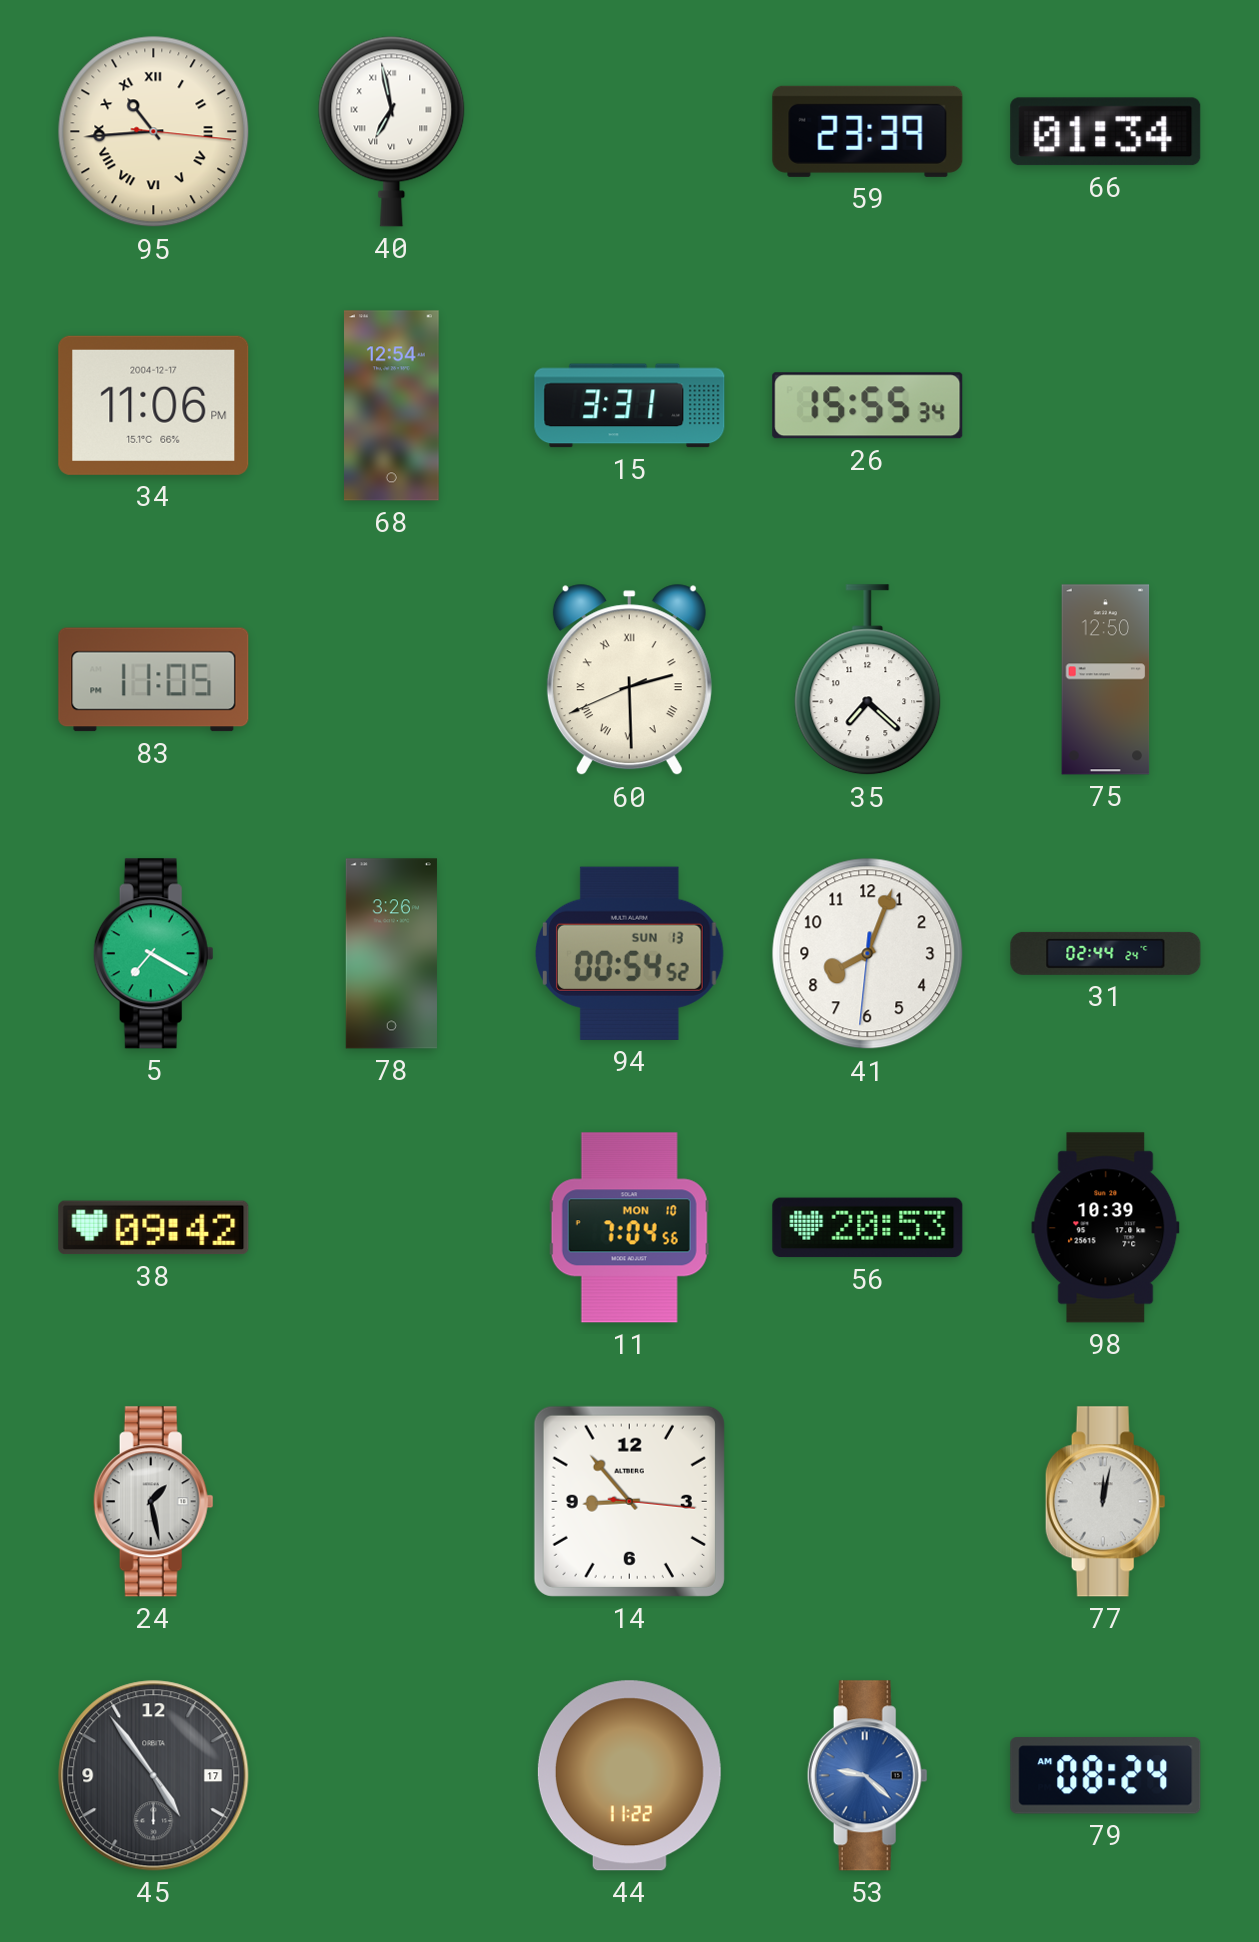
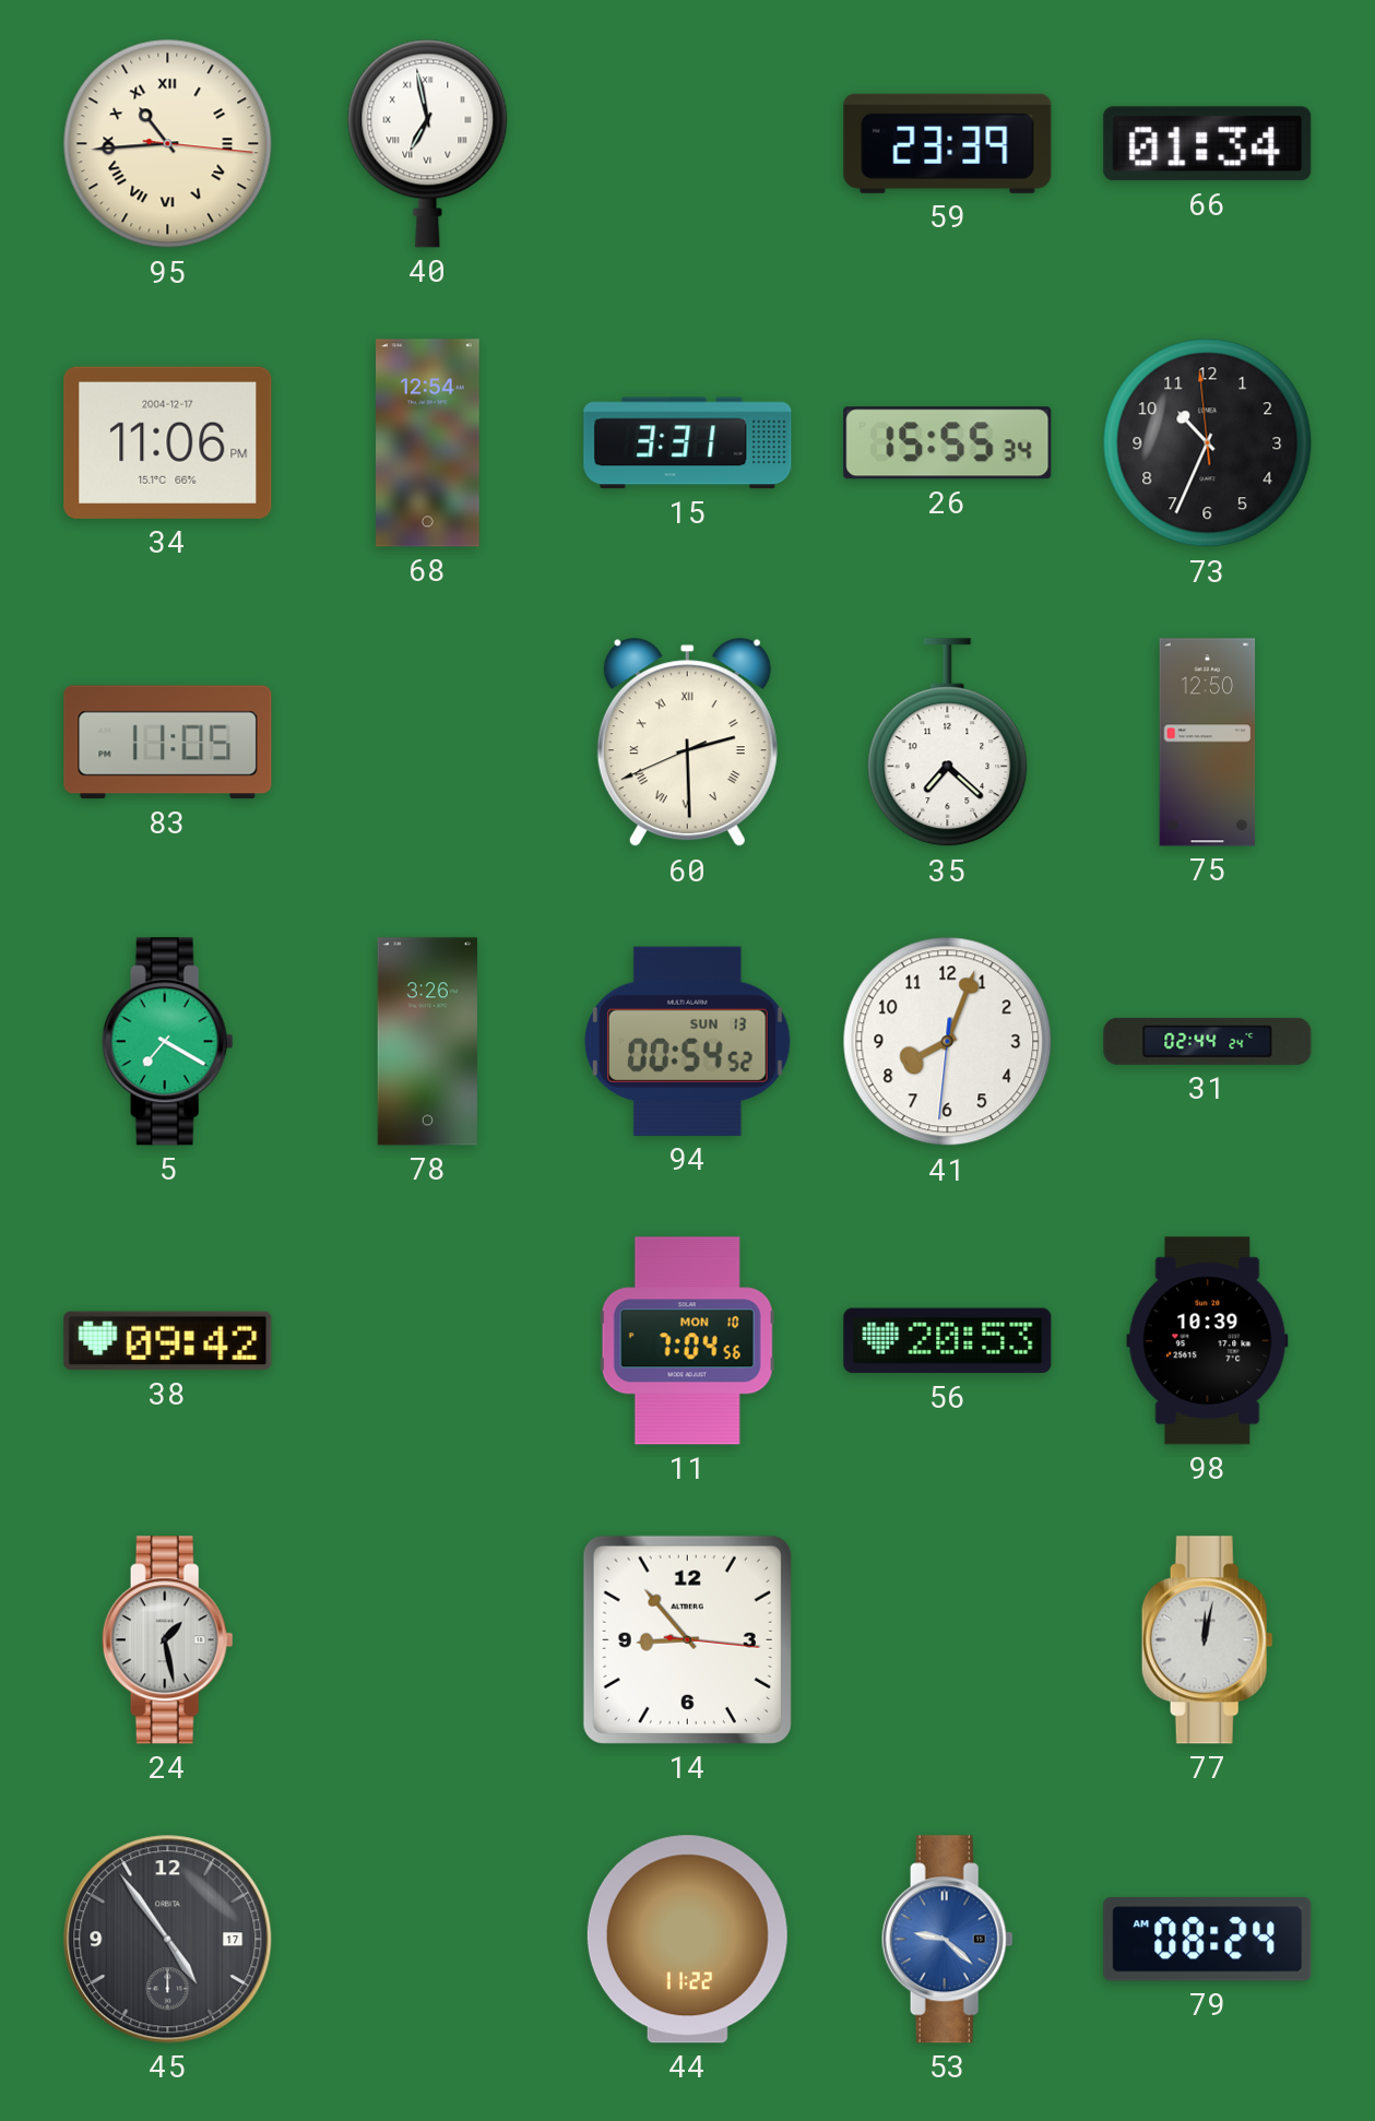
73: none -> 10:33 (1208, 443)
